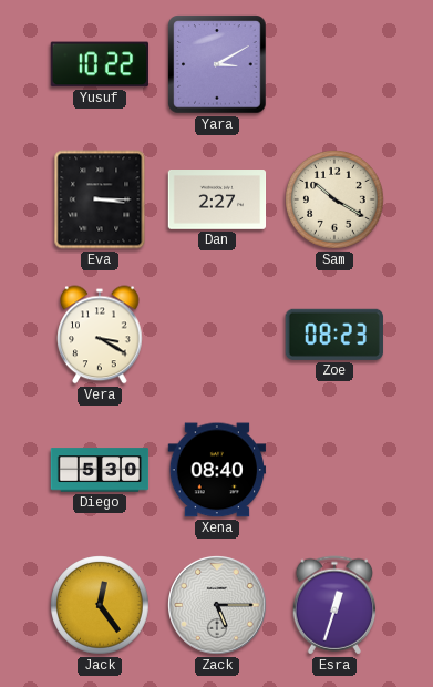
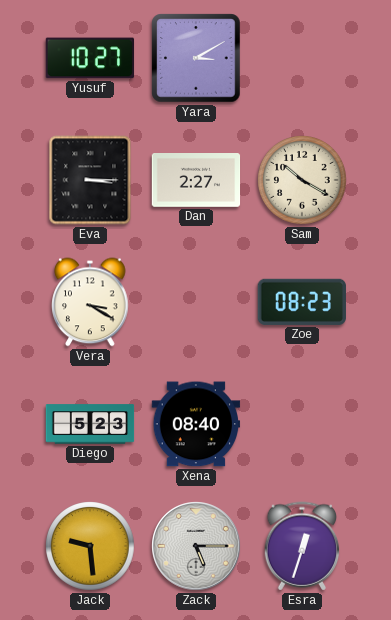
Yusuf: 10:22 -> 10:27 (90, 58)
Diego: 5:30 -> 5:23 (90, 424)
Jack: 12:24 -> 9:29 (90, 546)
